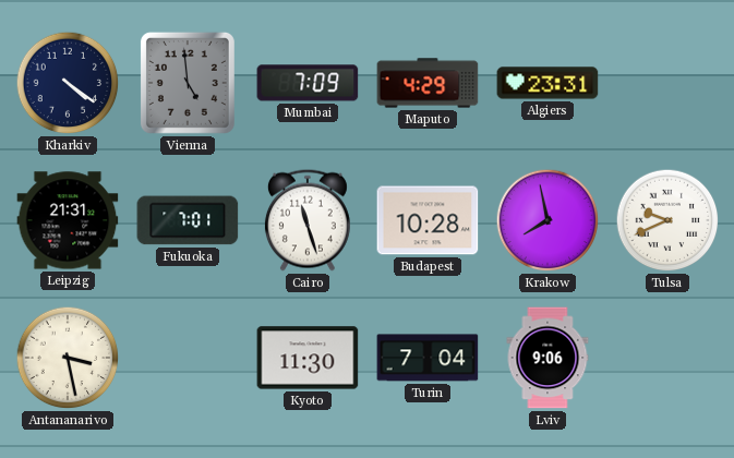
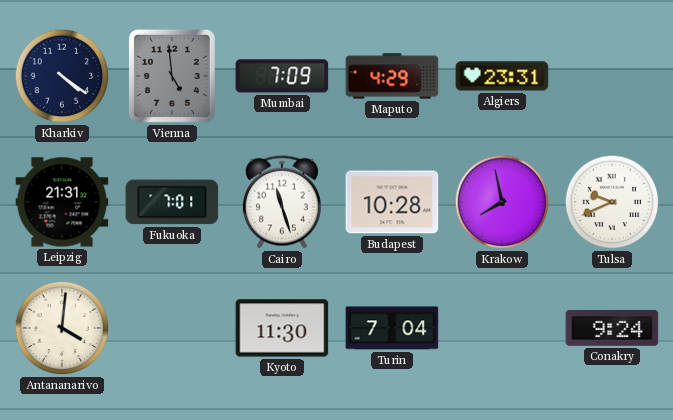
Antananarivo: 3:28 -> 4:01 (62, 328)
Lviv: 9:06 -> none (548, 358)
Conakry: none -> 9:24 (612, 328)
